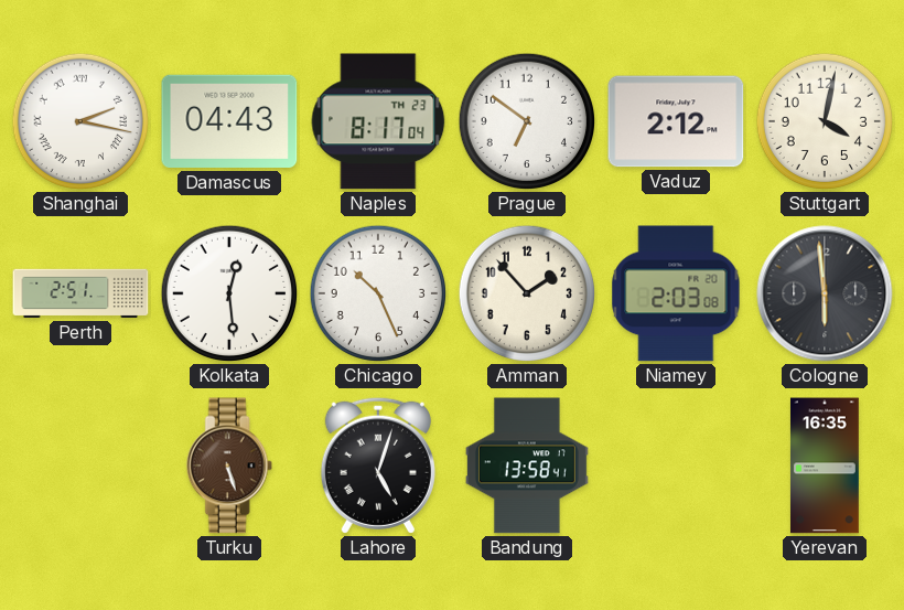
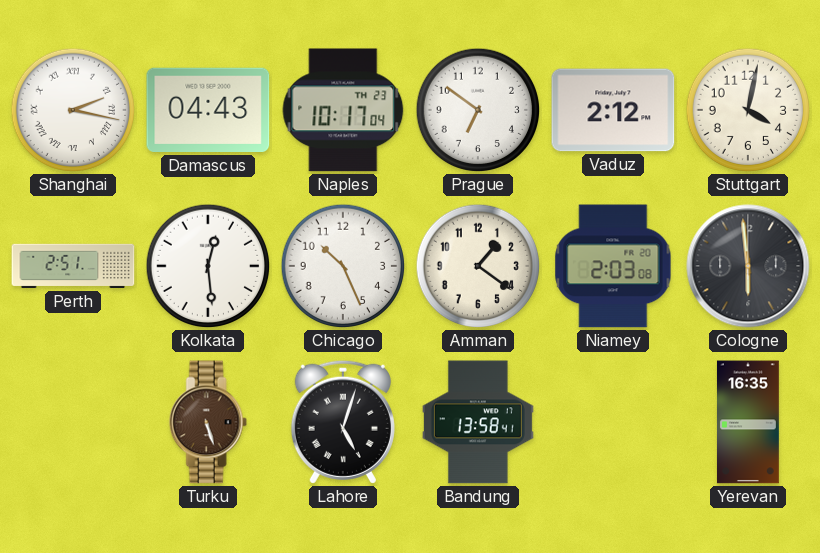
Naples: 8:17 -> 10:17 (343, 110)
Amman: 1:53 -> 1:21 (478, 266)
